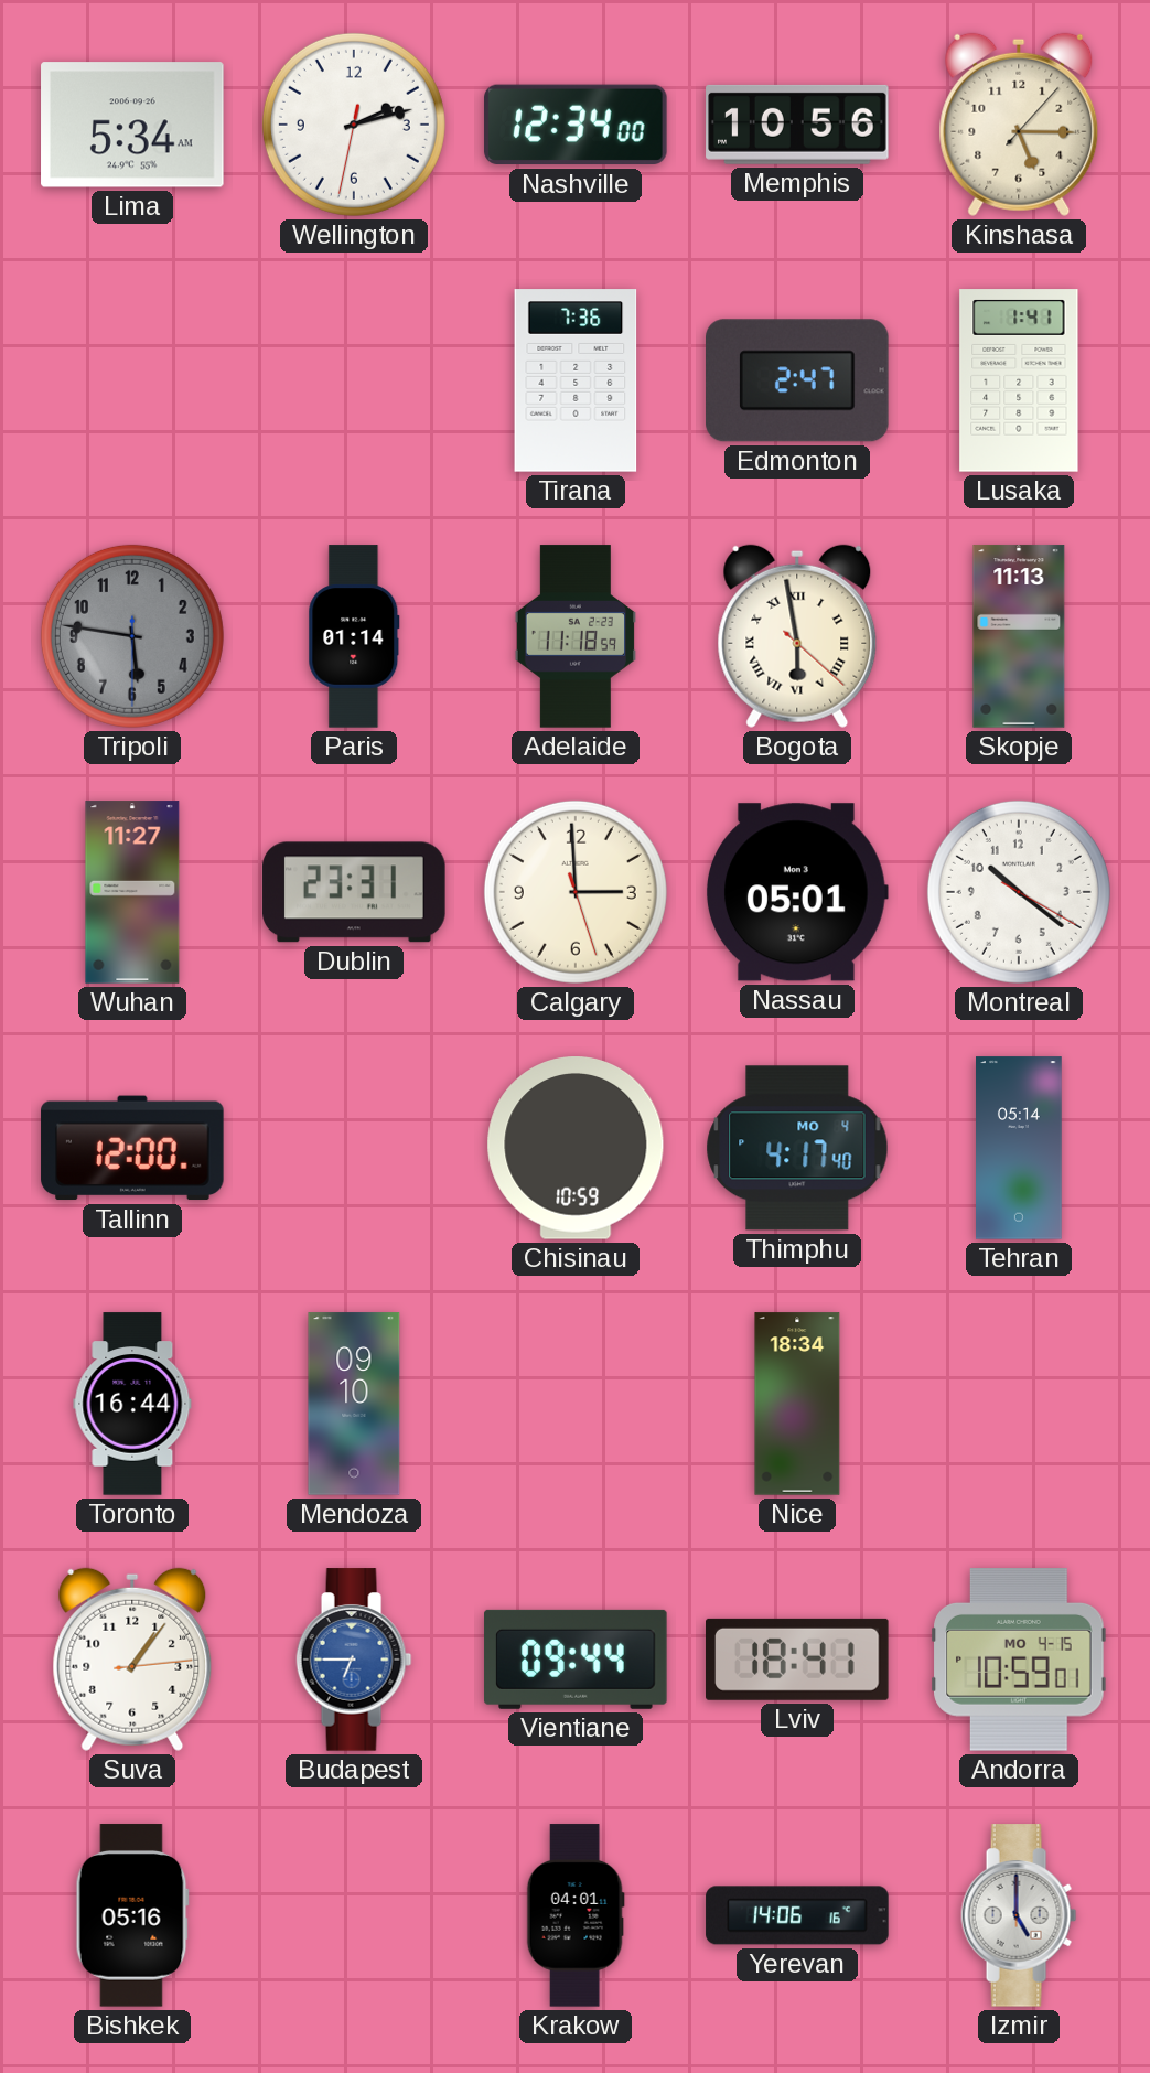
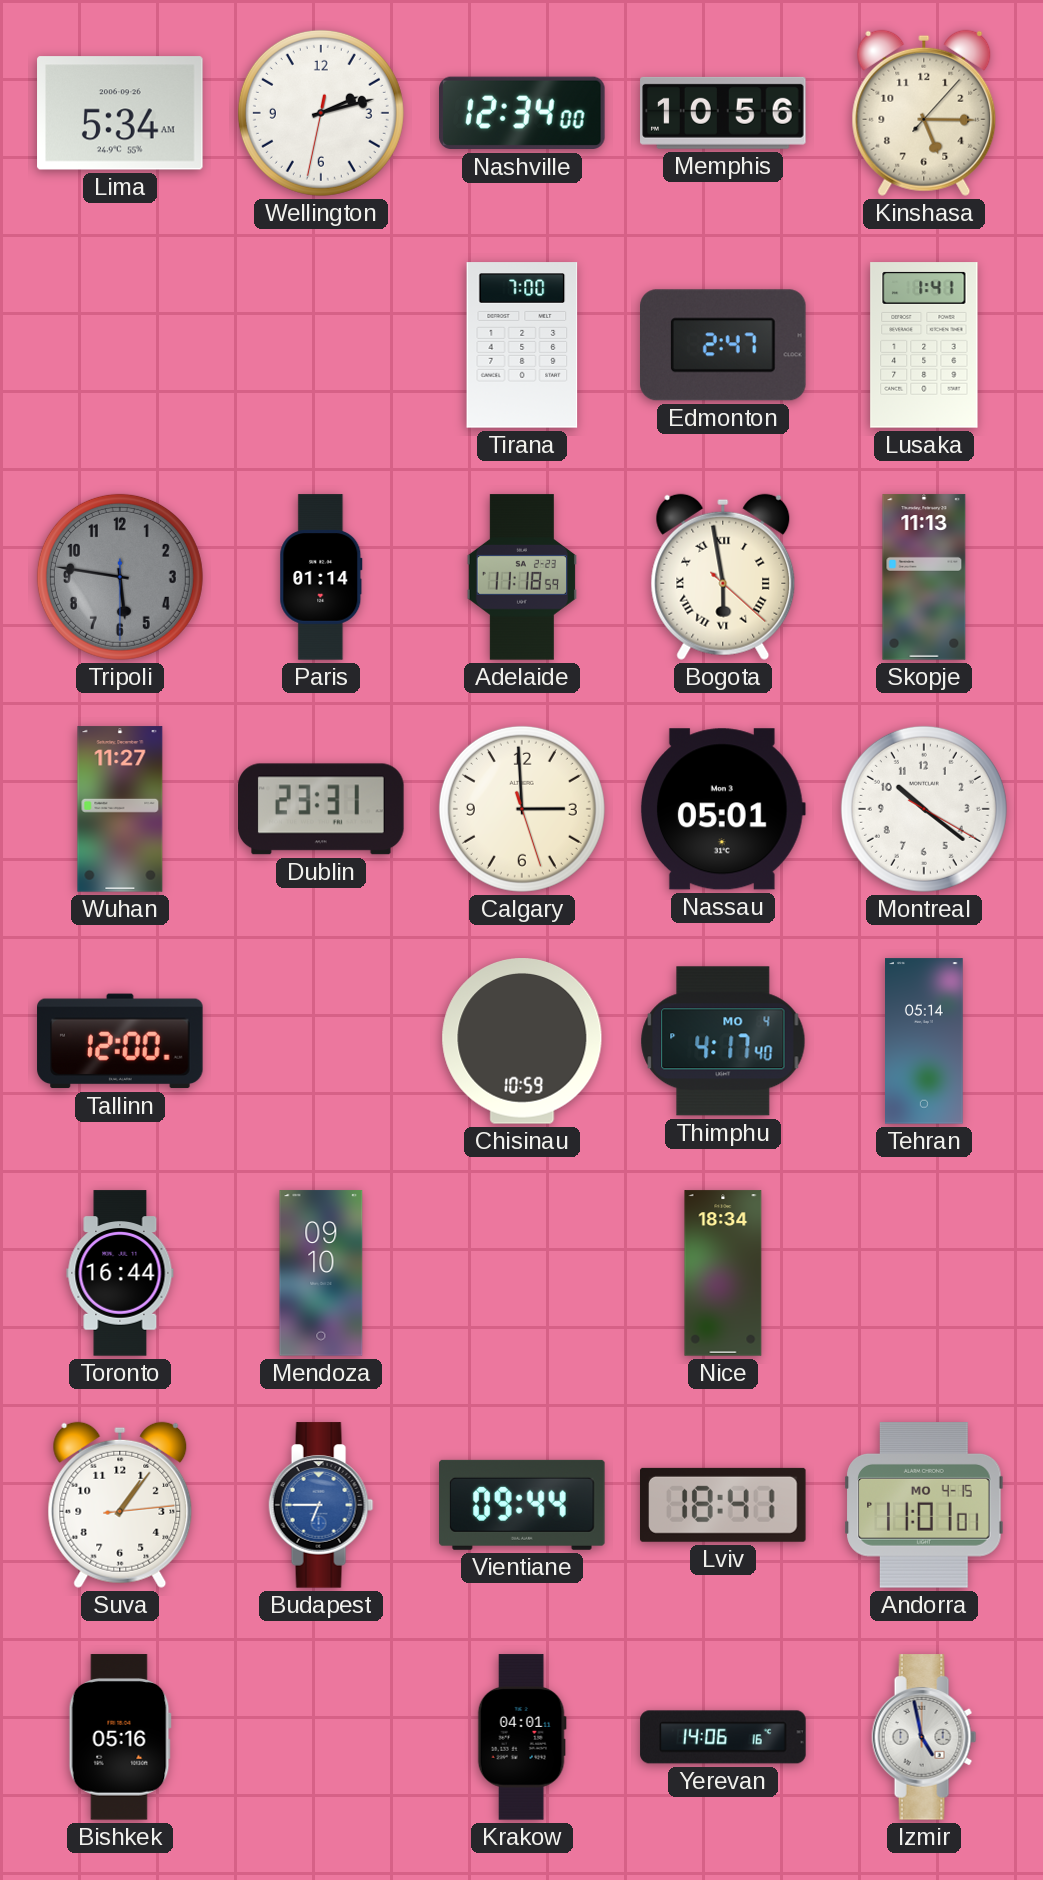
Tirana: 7:36 -> 7:00 (522, 345)
Andorra: 10:59 -> 11:01 (924, 1505)
Izmir: 5:00 -> 4:58 (924, 1737)
